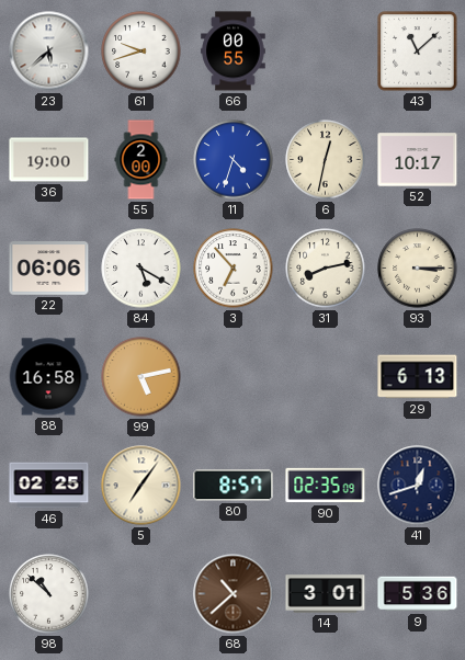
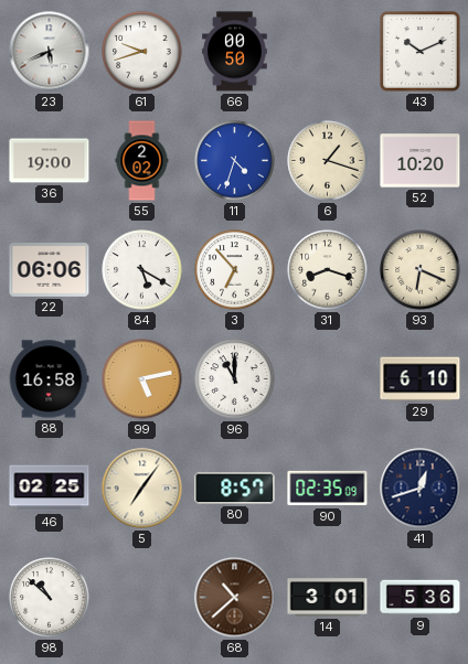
23: 5:38 -> 5:41 (50, 52)
66: 00:55 -> 00:50 (235, 52)
43: 11:08 -> 10:11 (421, 52)
55: 2:00 -> 2:02 (142, 161)
6: 12:32 -> 1:18 (328, 161)
52: 10:17 -> 10:20 (421, 161)
31: 8:13 -> 8:18 (328, 270)
93: 3:15 -> 6:19 (421, 270)
96: none -> 11:00 (235, 379)
29: 6:13 -> 6:10 (421, 379)
